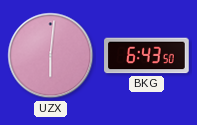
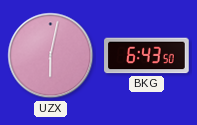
UZX: 6:01 -> 6:02 (51, 56)
